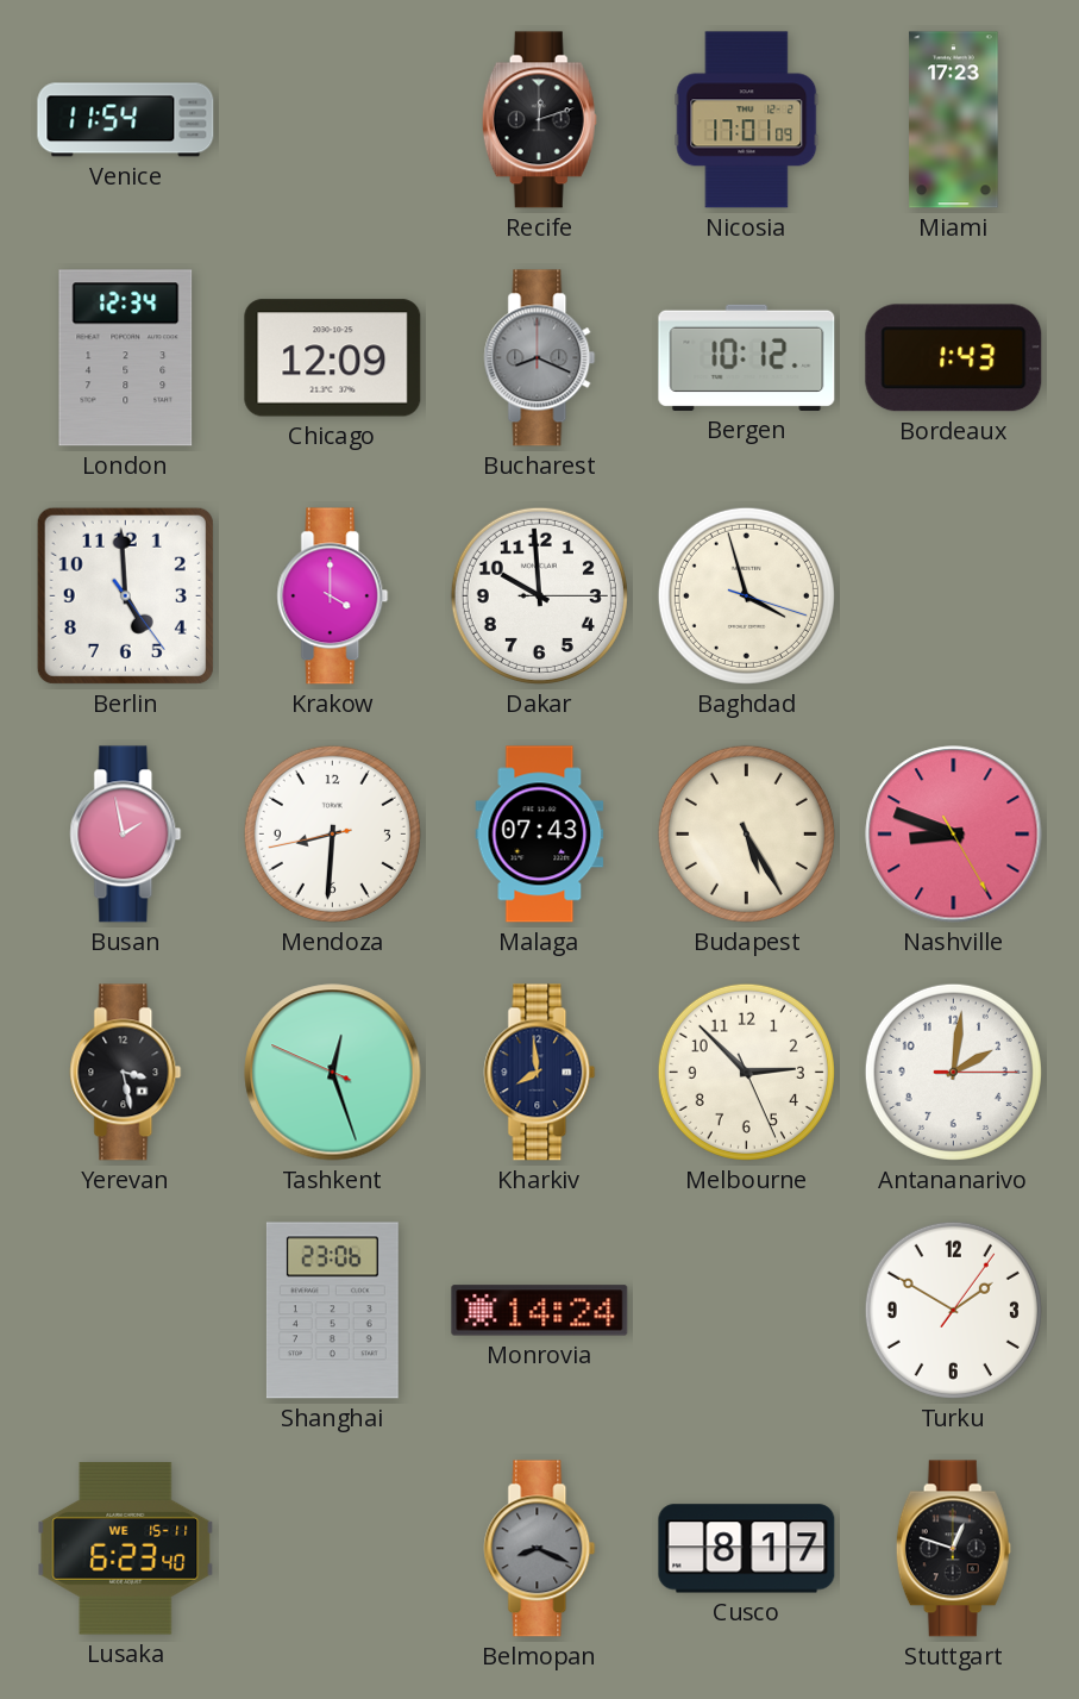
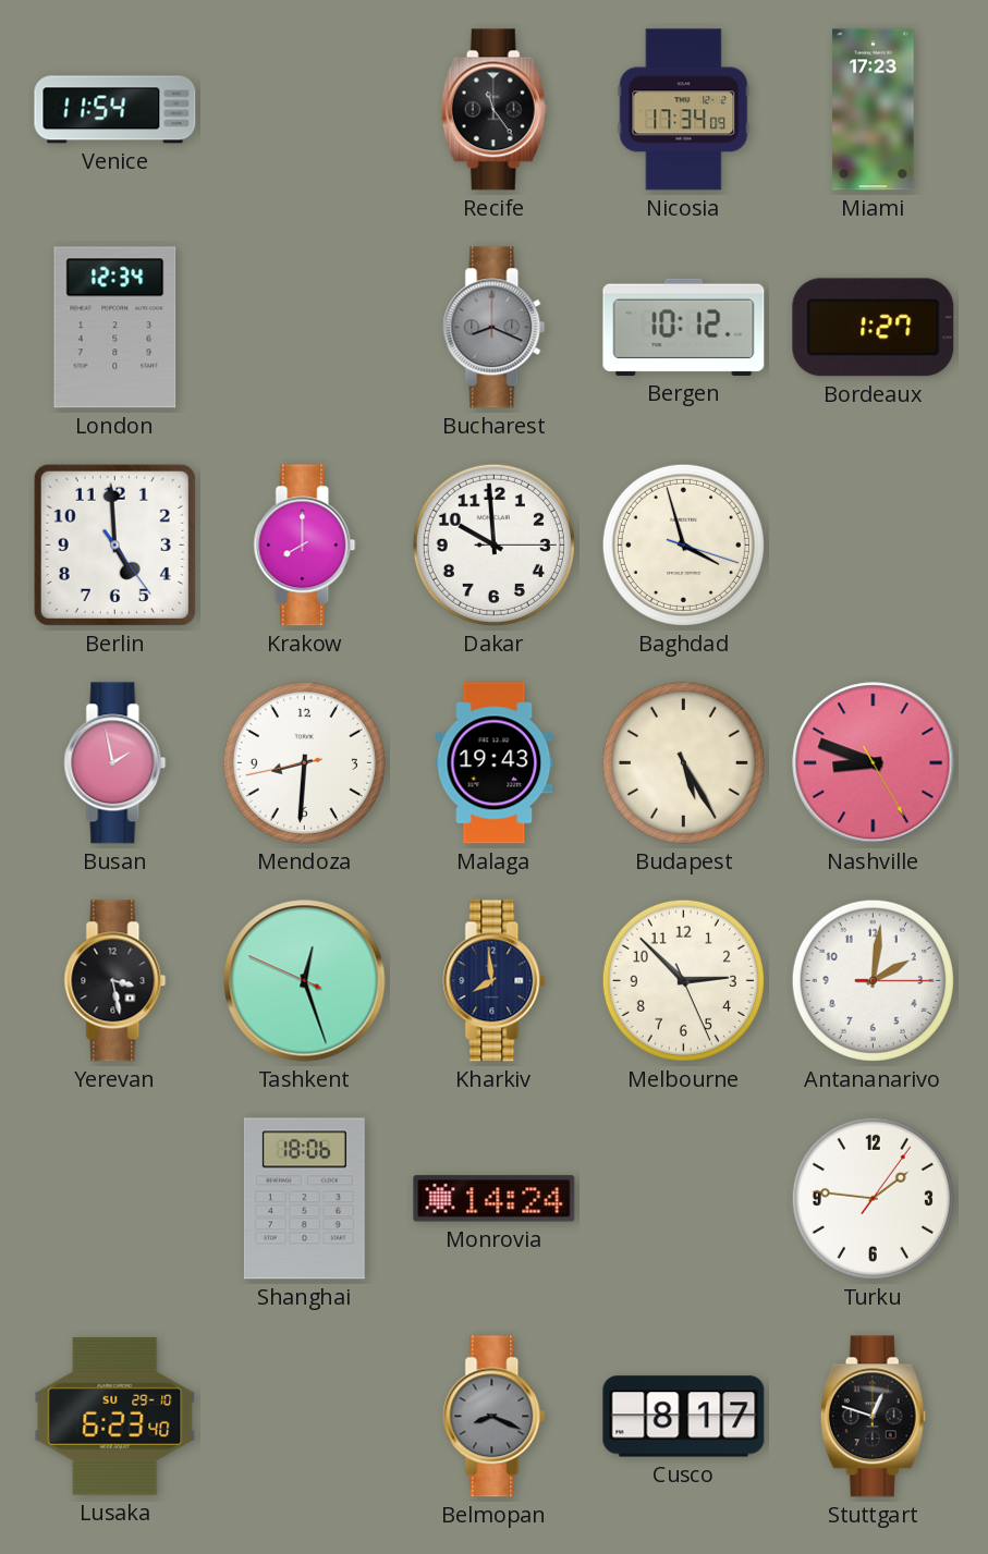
Recife: 12:12 -> 11:24 (493, 110)
Nicosia: 17:01 -> 17:34 (684, 110)
Chicago: 12:09 -> none (333, 358)
Bordeaux: 1:43 -> 1:27 (874, 328)
Krakow: 4:00 -> 8:00 (305, 546)
Malaga: 07:43 -> 19:43 (495, 763)
Shanghai: 23:06 -> 18:06 (304, 1199)
Turku: 1:50 -> 1:46 (873, 1198)
Lusaka date: WE 15-11 -> SU 29-10 (115, 1416)
